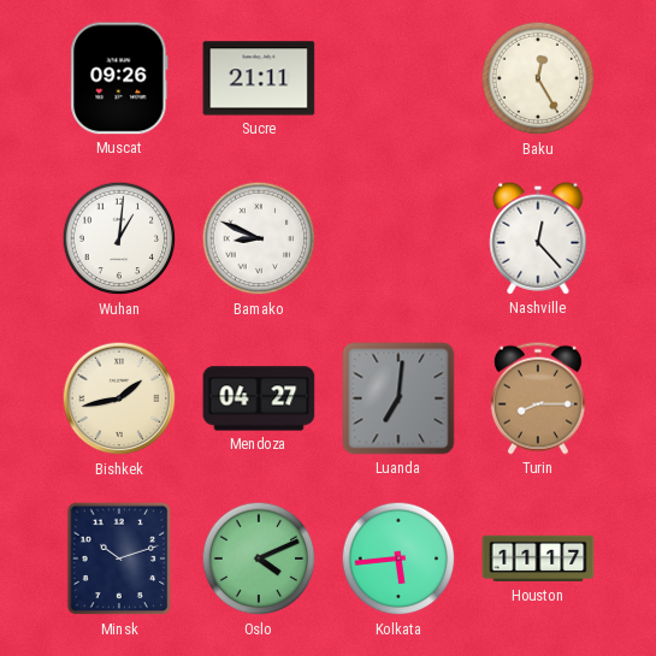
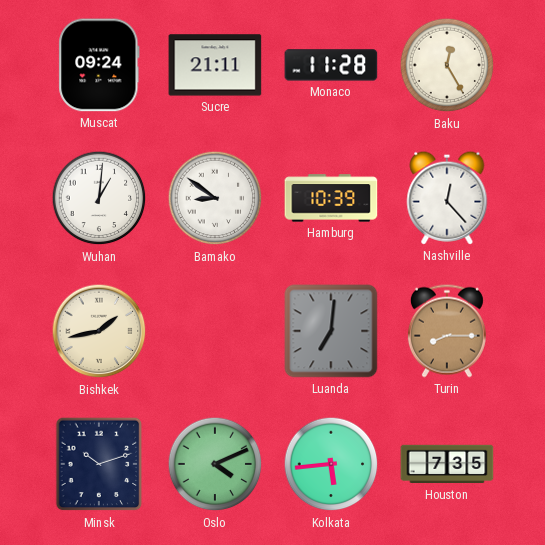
Muscat: 09:26 -> 09:24 (99, 65)
Monaco: none -> 11:28 (331, 65)
Bamako: 8:49 -> 8:51 (215, 198)
Hamburg: none -> 10:39 (331, 198)
Mendoza: 04:27 -> none (259, 398)
Houston: 11:17 -> 7:35 (447, 464)
